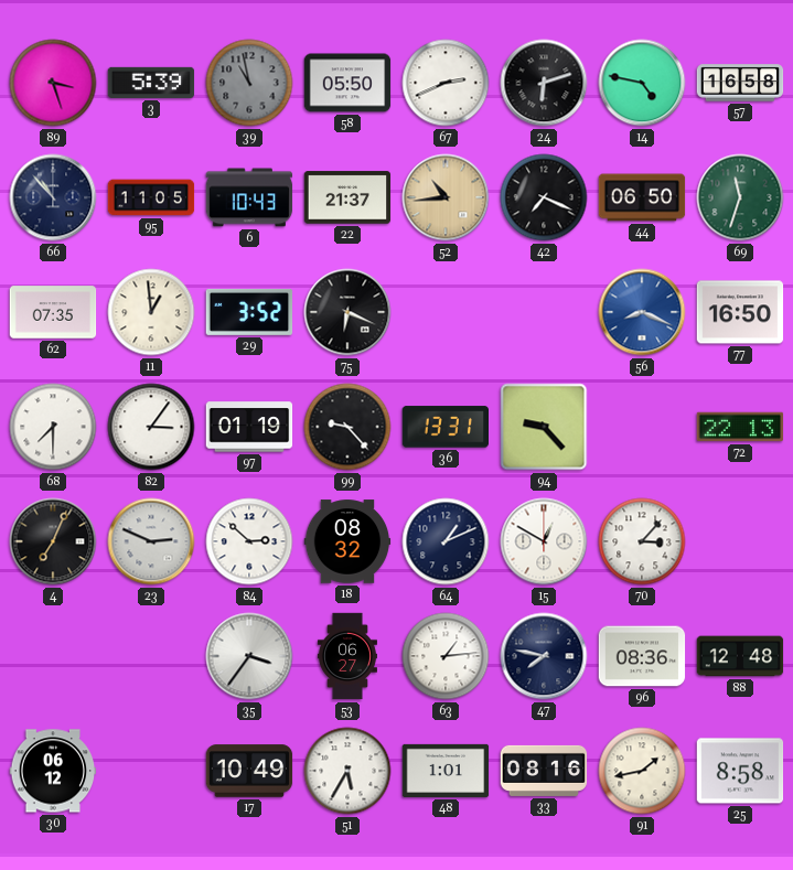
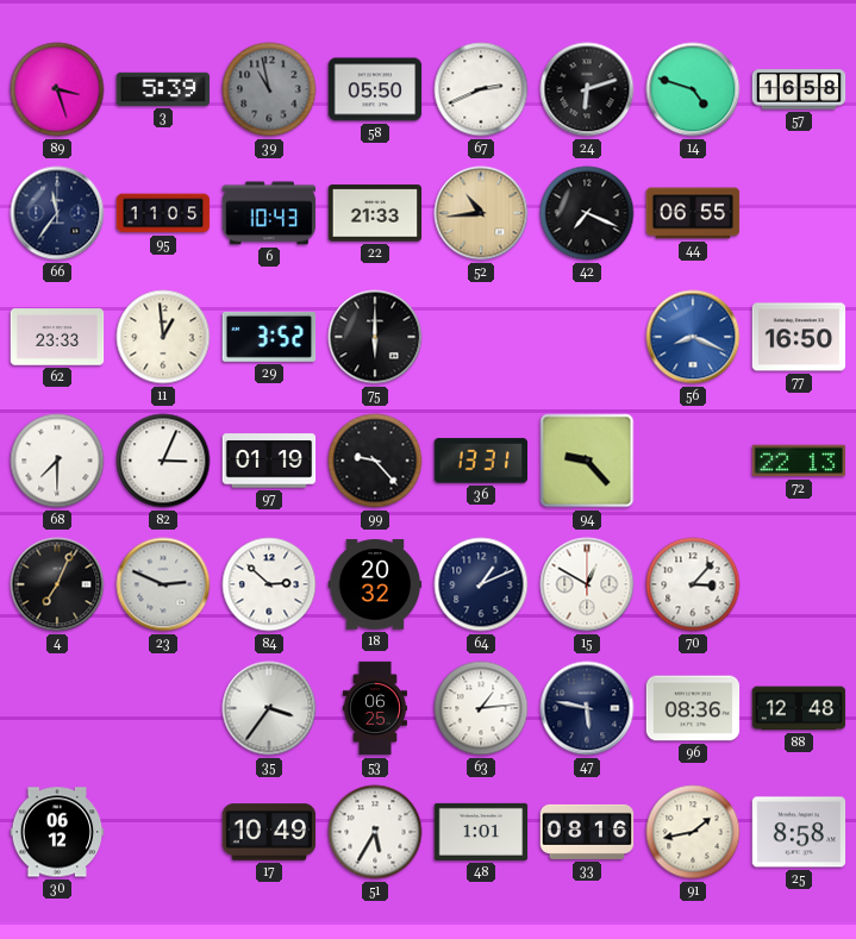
14: 4:47 -> 4:48 (693, 89)
66: 10:53 -> 11:36 (57, 213)
22: 21:37 -> 21:33 (375, 213)
44: 06:50 -> 06:55 (693, 213)
69: 11:33 -> none (740, 197)
62: 07:35 -> 23:33 (57, 337)
75: 6:19 -> 6:00 (375, 337)
82: 3:06 -> 3:04 (163, 461)
18: 08:32 -> 20:32 (375, 584)
53: 06:27 -> 06:25 (375, 708)
47: 7:47 -> 5:47 (587, 708)
